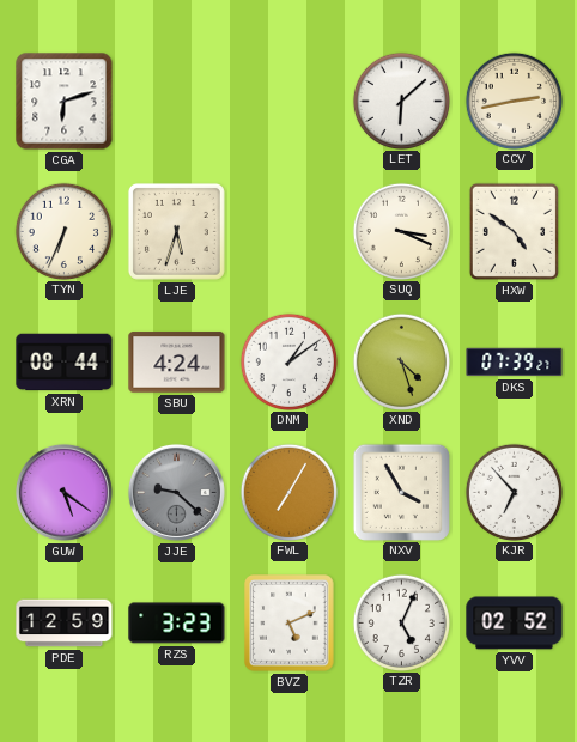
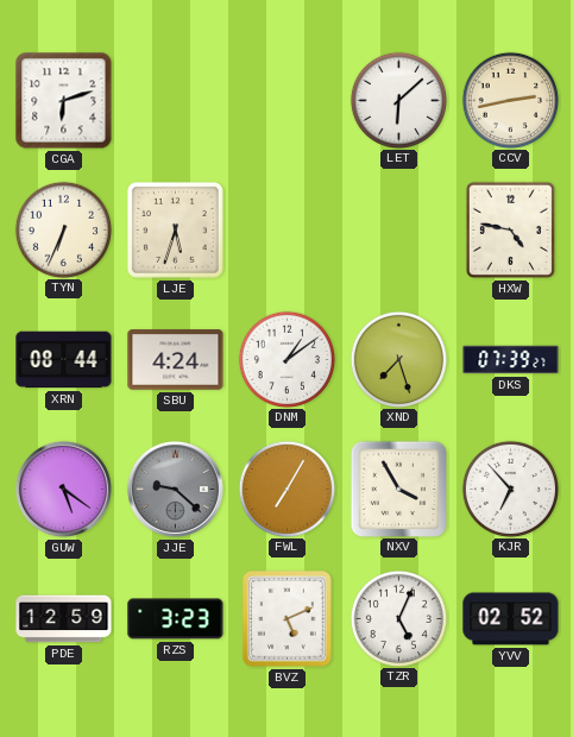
SUQ: 3:19 -> none (401, 231)
HXW: 4:51 -> 4:47 (510, 229)
XND: 4:27 -> 7:27 (398, 359)
